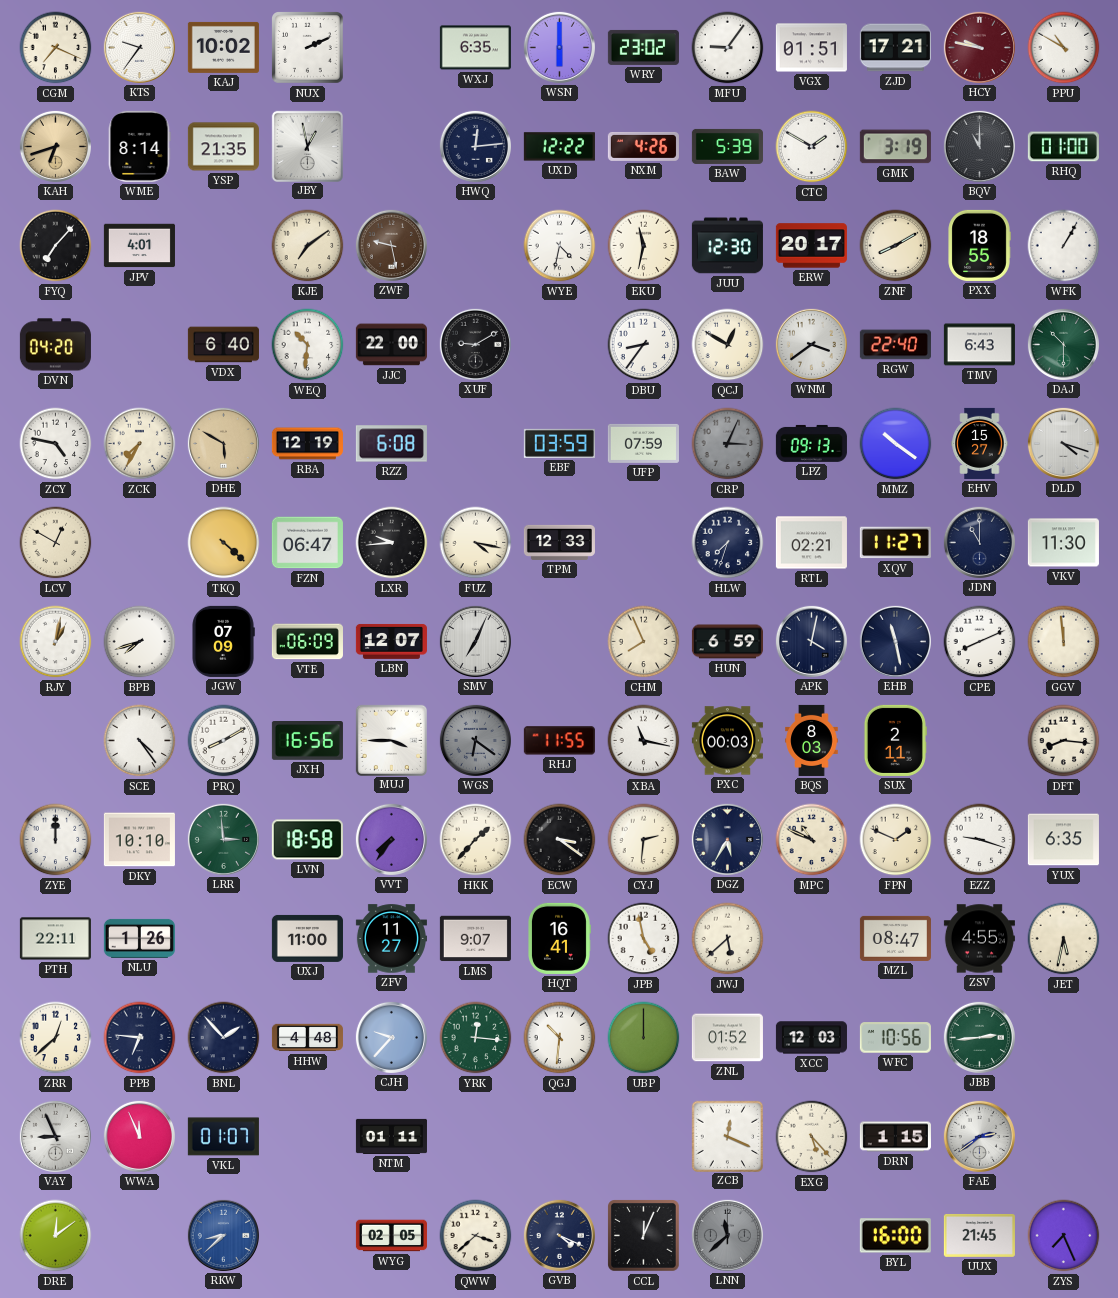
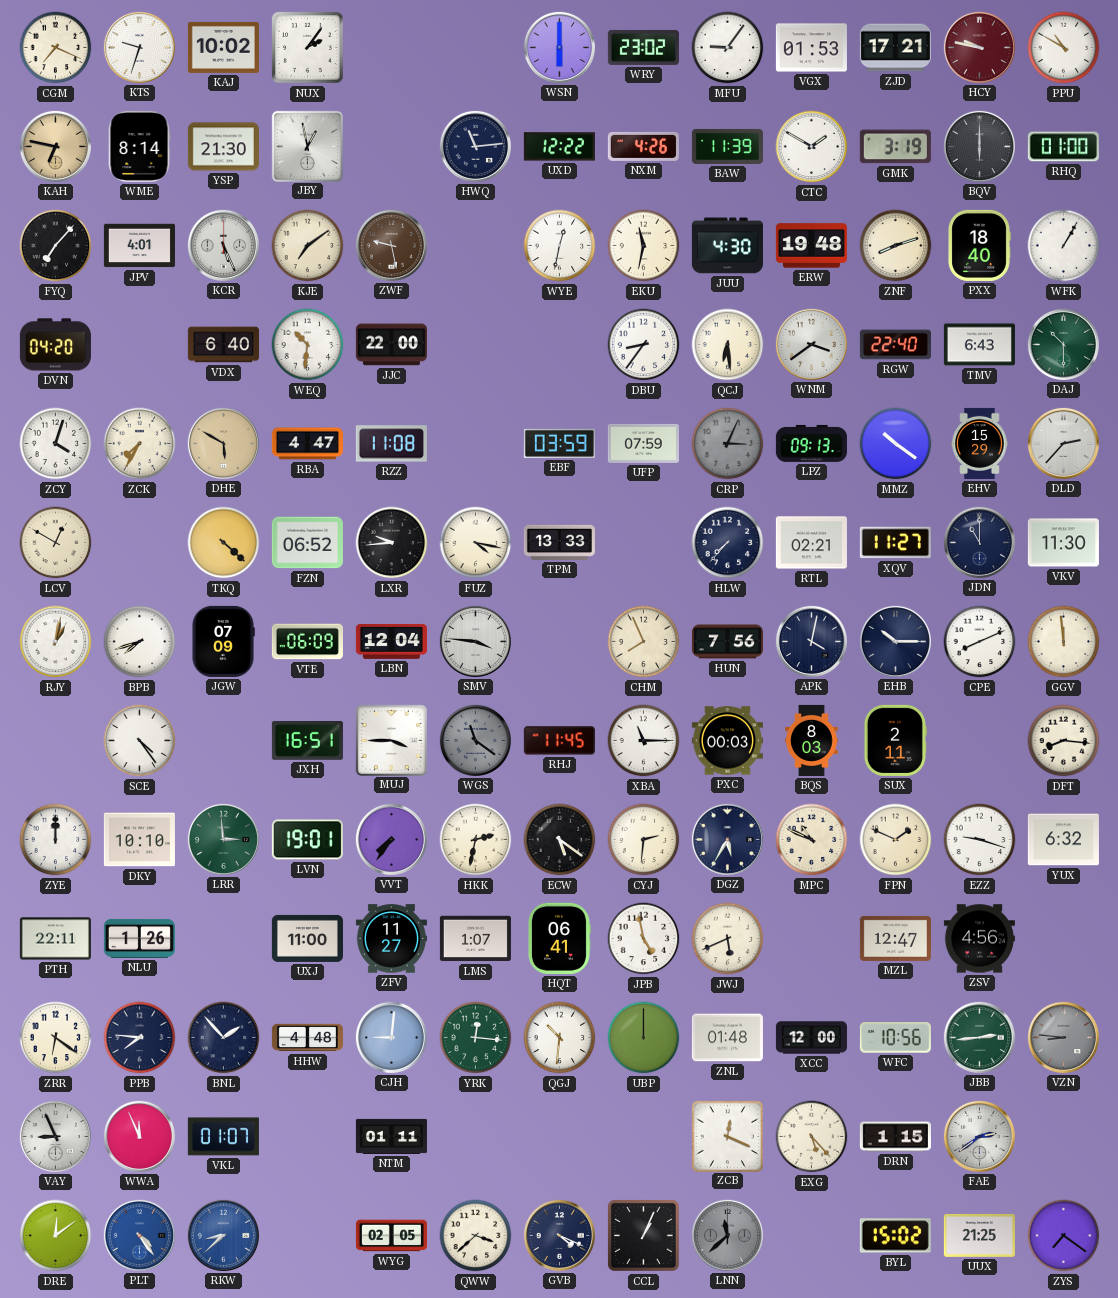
KTS: 9:36 -> 9:33 (139, 47)
NUX: 2:11 -> 2:06 (308, 48)
WXJ: 6:35 -> none (475, 48)
VGX: 01:51 -> 01:53 (811, 48)
KAH: 6:42 -> 6:47 (55, 146)
YSP: 21:35 -> 21:30 (223, 147)
HWQ: 12:14 -> 11:14 (475, 146)
BAW: 5:39 -> 11:39 (727, 146)
BQV: 11:00 -> 6:00 (979, 146)
KCR: none -> 5:26 (223, 245)
WYE: 4:32 -> 12:32 (560, 246)
JUU: 12:30 -> 4:30 (727, 246)
ERW: 20:17 -> 19:48 (811, 246)
ZNF: 8:10 -> 8:12 (896, 246)
PXX: 18:55 -> 18:40 (979, 245)
XUF: 9:10 -> none (475, 344)
QCJ: 12:50 -> 6:29 (728, 345)
ZCY: 4:47 -> 4:03 (56, 444)
RBA: 12:19 -> 4:47 (307, 444)
RZZ: 6:08 -> 11:08 (391, 444)
EHV: 15:27 -> 15:29 (980, 443)
DLD: 4:18 -> 2:37 (1063, 443)
FZN: 06:47 -> 06:52 (307, 543)
TPM: 12:33 -> 13:33 (559, 542)
HLW: 7:33 -> 7:37 (728, 543)
LBN: 12:07 -> 12:04 (391, 641)
SMV: 7:04 -> 3:46 (475, 641)
HUN: 6:59 -> 7:56 (727, 642)
EHB: 11:28 -> 10:15 (895, 641)
PRQ: 8:10 -> none (224, 741)
JXH: 16:56 -> 16:51 (307, 741)
WGS: 6:21 -> 11:21 (475, 740)
RHJ: 11:55 -> 11:45 (559, 741)
XBA: 11:17 -> 11:15 (644, 741)
LVN: 18:58 -> 19:01 (307, 840)
HKK: 1:37 -> 2:32 (476, 840)
ECW: 3:21 -> 5:21 (560, 840)
YUX: 6:35 -> 6:32 (1063, 840)
LMS: 9:07 -> 1:07 (475, 939)
HQT: 16:41 -> 06:41 (560, 938)
JWJ: 5:38 -> 5:41 (728, 939)
MZL: 08:47 -> 12:47 (895, 938)
ZSV: 4:55 -> 4:56 (979, 939)
JET: 5:32 -> none (1064, 939)
ZRR: 12:38 -> 6:21 (56, 1038)
PPB: 6:46 -> 7:46 (140, 1038)
CJH: 9:37 -> 9:01 (391, 1037)
ZNL: 01:52 -> 01:48 (727, 1038)
XCC: 12:03 -> 12:00 (811, 1038)
VZN: none -> 8:46 (1063, 1037)
PLT: none -> 4:24 (139, 1235)
CCL: 12:04 -> 1:04 (644, 1236)
BYL: 16:00 -> 15:02 (895, 1236)
UUX: 21:45 -> 21:25 (979, 1235)
ZYS: 7:26 -> 7:21 (1064, 1236)
